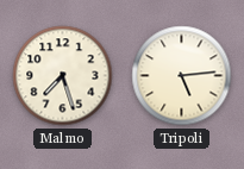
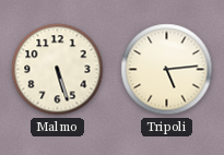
Malmo: 7:27 -> 5:27 (58, 70)
